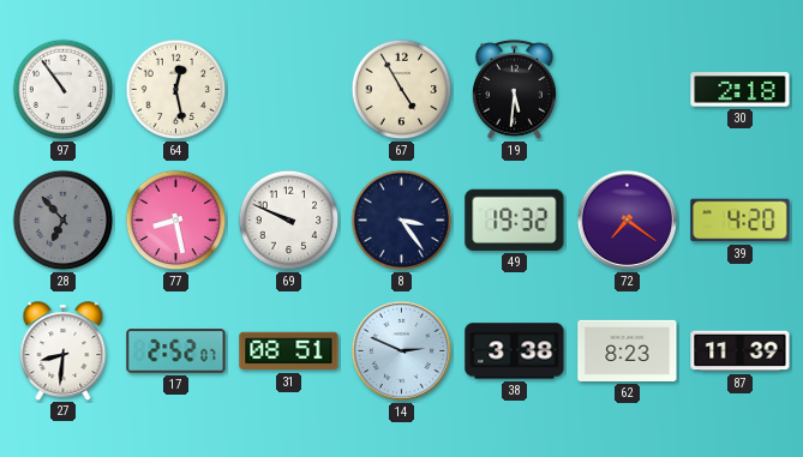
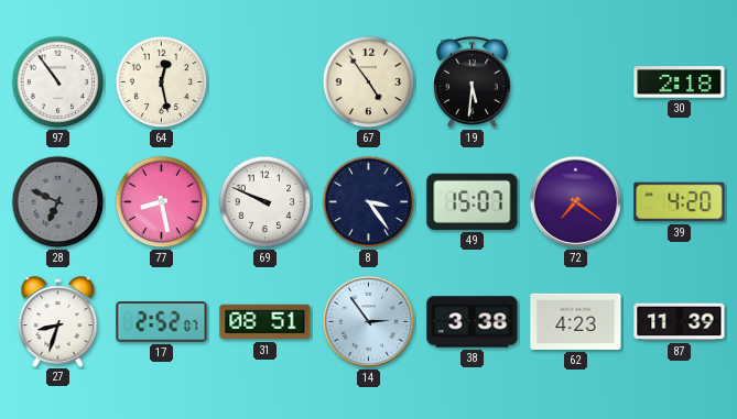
67: 4:55 -> 4:54 (369, 82)
28: 6:53 -> 6:49 (58, 202)
49: 19:32 -> 15:07 (473, 201)
27: 8:31 -> 8:33 (58, 321)
14: 2:49 -> 2:54 (369, 322)
62: 8:23 -> 4:23 (576, 321)
